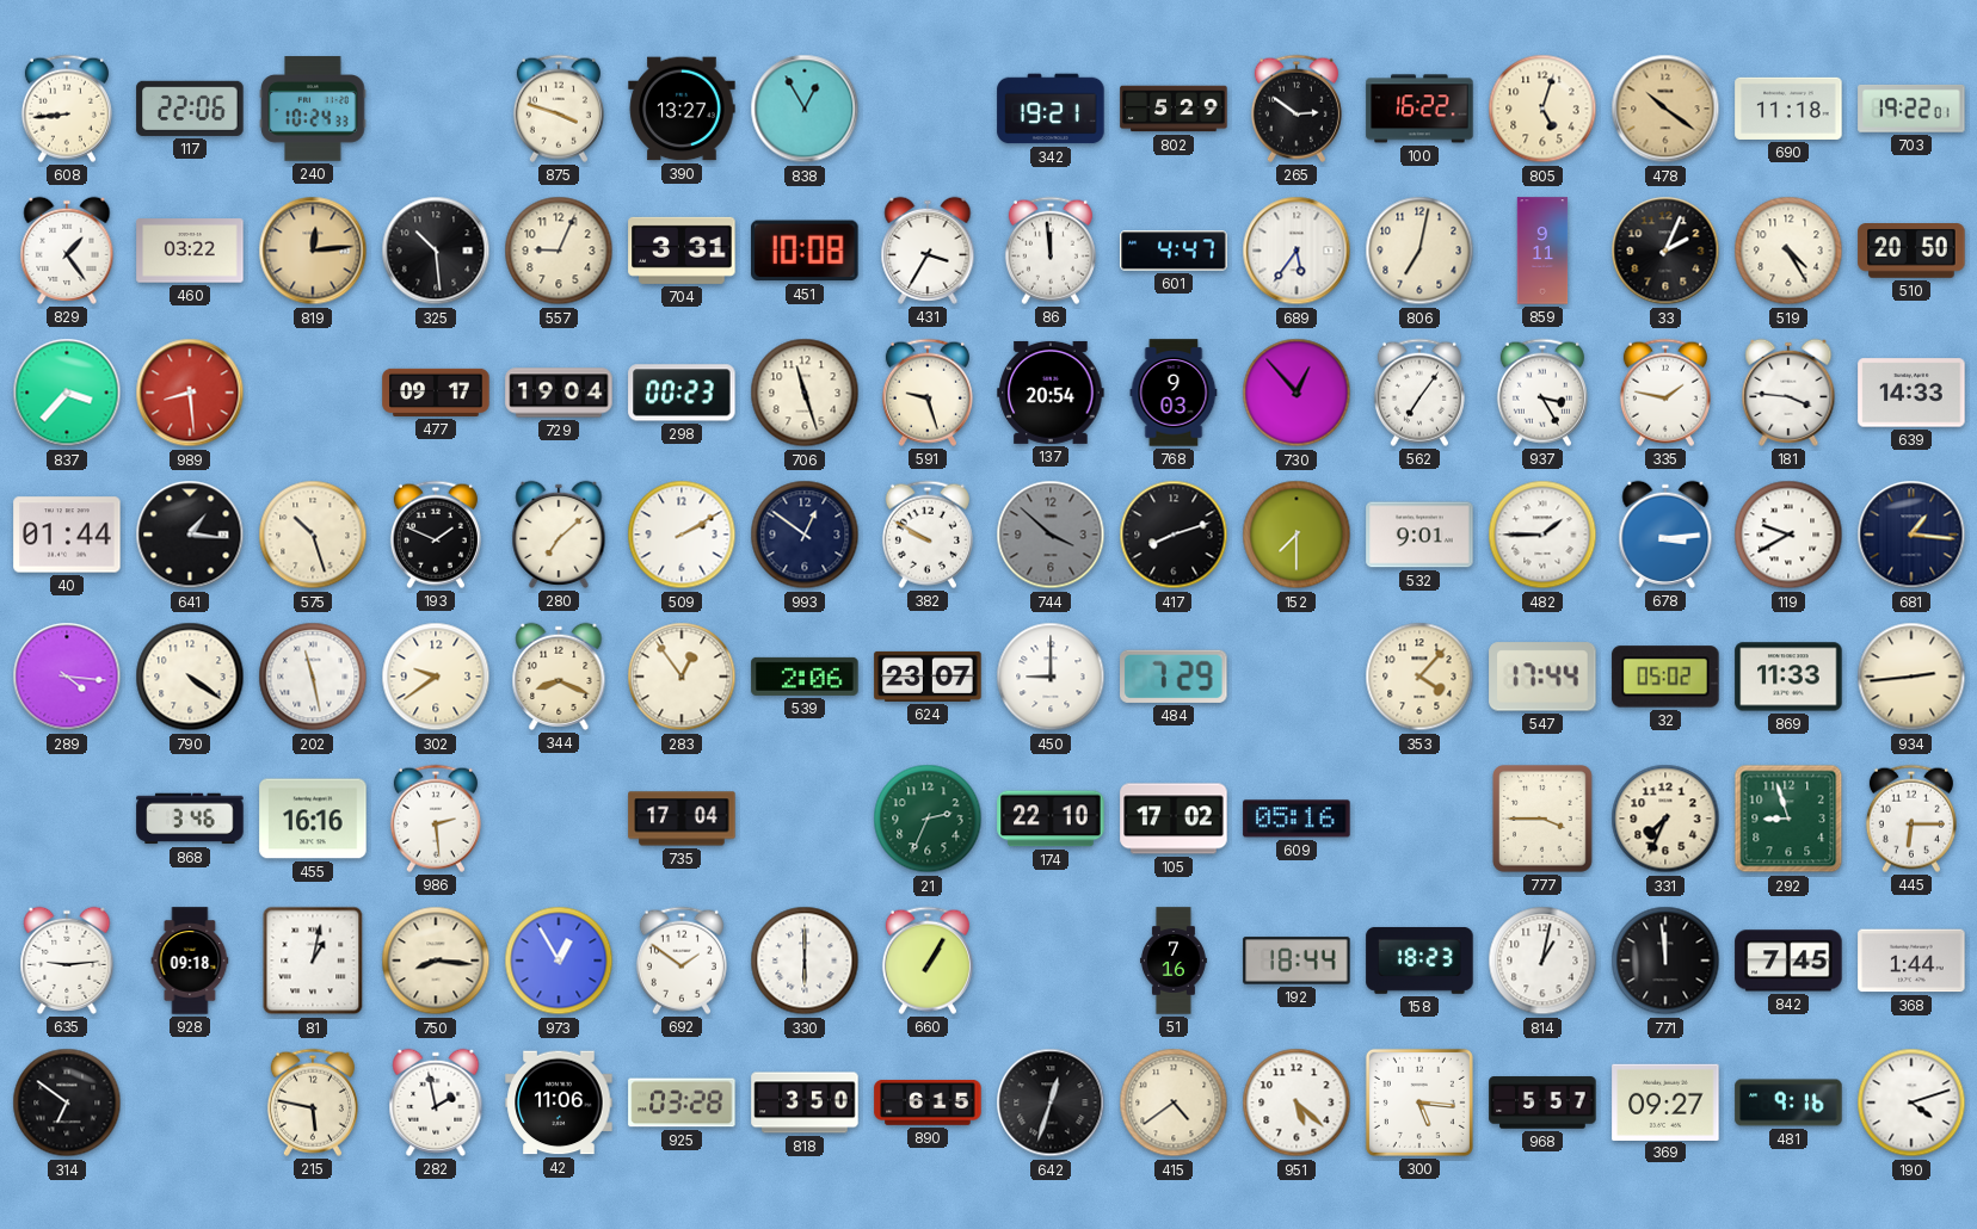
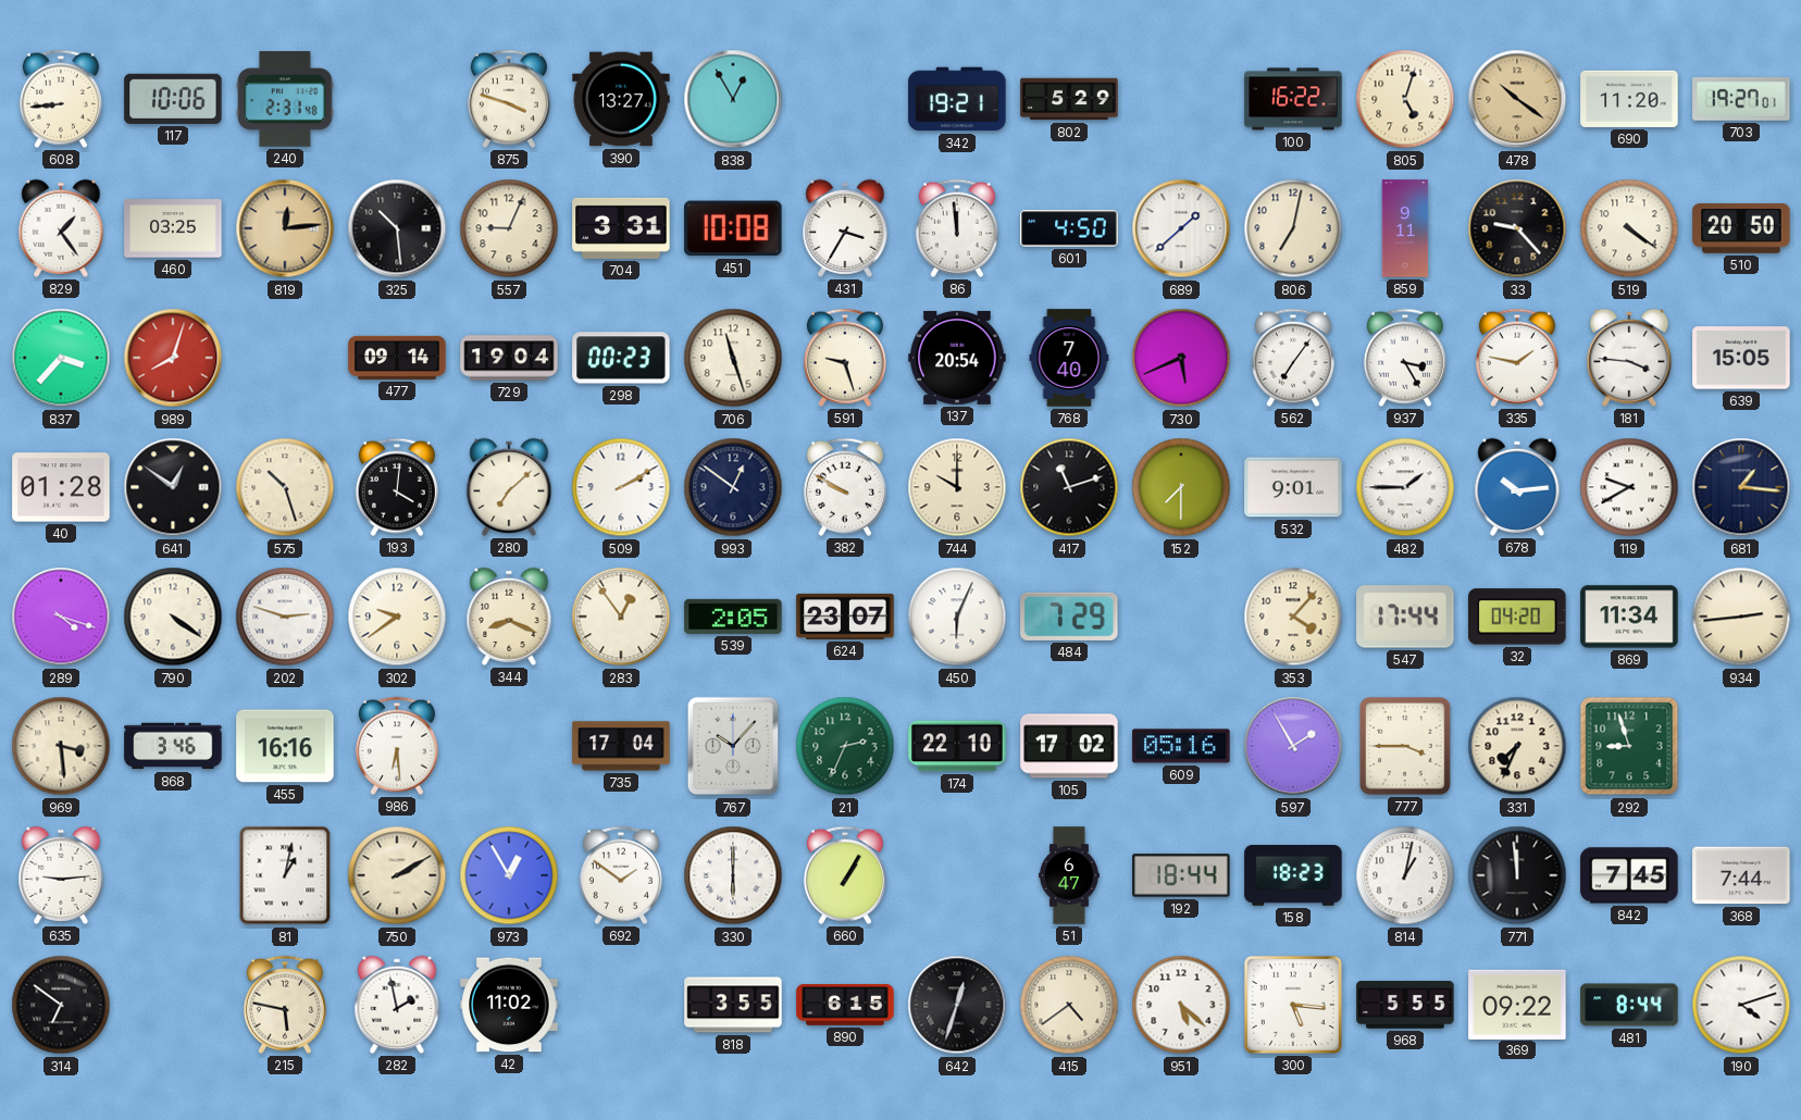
117: 22:06 -> 10:06 (173, 99)
240: 10:24 -> 2:31 (285, 99)
265: 2:51 -> none (1297, 109)
690: 11:18 -> 11:20 (1629, 99)
703: 19:22 -> 19:27 (1741, 99)
460: 03:22 -> 03:25 (173, 228)
601: 4:47 -> 4:50 (1069, 228)
689: 5:36 -> 1:38 (1181, 228)
33: 2:04 -> 9:23 (1517, 228)
519: 4:25 -> 4:21 (1629, 228)
989: 8:29 -> 8:03 (173, 358)
477: 09:17 -> 09:14 (397, 358)
768: 9:03 -> 7:40 (1069, 358)
730: 12:53 -> 5:41 (1181, 358)
639: 14:33 -> 15:05 (1741, 358)
40: 01:44 -> 01:28 (61, 487)
641: 1:16 -> 12:51 (173, 487)
193: 1:49 -> 4:01 (397, 487)
744: 3:52 -> 10:00 (957, 487)
744 dial: grey -> cream (957, 487)
417: 8:12 -> 11:12 (1069, 487)
678: 3:14 -> 10:14 (1517, 487)
289: 4:16 -> 4:18 (61, 617)
202: 11:28 -> 2:48 (285, 617)
539: 2:06 -> 2:05 (733, 617)
450: 9:00 -> 6:04 (957, 617)
32: 05:02 -> 04:20 (1517, 617)
869: 11:33 -> 11:34 (1629, 617)
969: none -> 3:29 (61, 746)
986: 2:29 -> 6:29 (397, 746)
767: none -> 10:07 (733, 746)
597: none -> 1:55 (1293, 746)
445: 6:15 -> none (1911, 819)
928: 09:18 -> none (190, 961)
750: 8:16 -> 2:10 (397, 875)
51: 7:16 -> 6:47 (1069, 875)
368: 1:44 -> 7:44 (1741, 875)
42: 11:06 -> 11:02 (509, 1005)
925: 03:28 -> none (682, 1103)
818: 3:50 -> 3:55 (733, 1005)
968: 5:57 -> 5:55 (1405, 1005)
369: 09:27 -> 09:22 (1517, 1004)
481: 9:16 -> 8:44 (1629, 1005)
